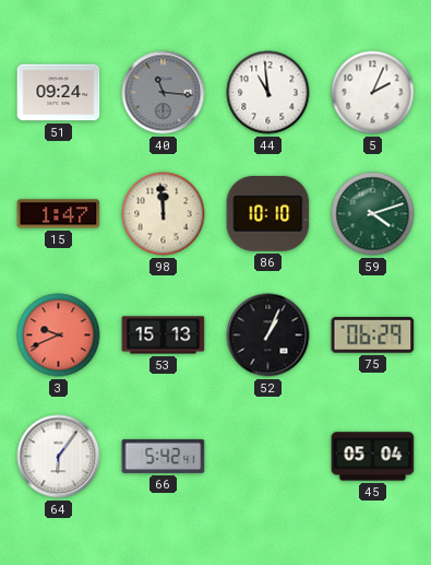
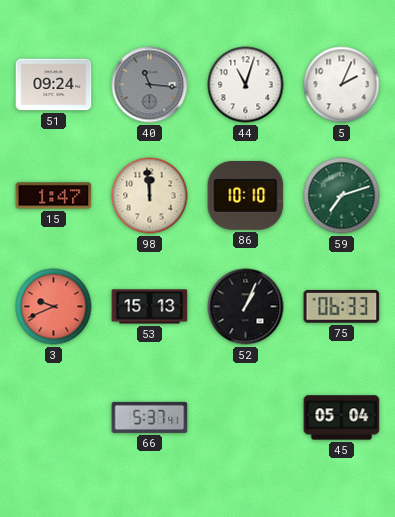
44: 10:59 -> 11:03 (246, 85)
59: 4:12 -> 7:12 (342, 196)
75: 06:29 -> 06:33 (342, 307)
64: 6:06 -> none (59, 457)
66: 5:42 -> 5:37 (150, 417)
